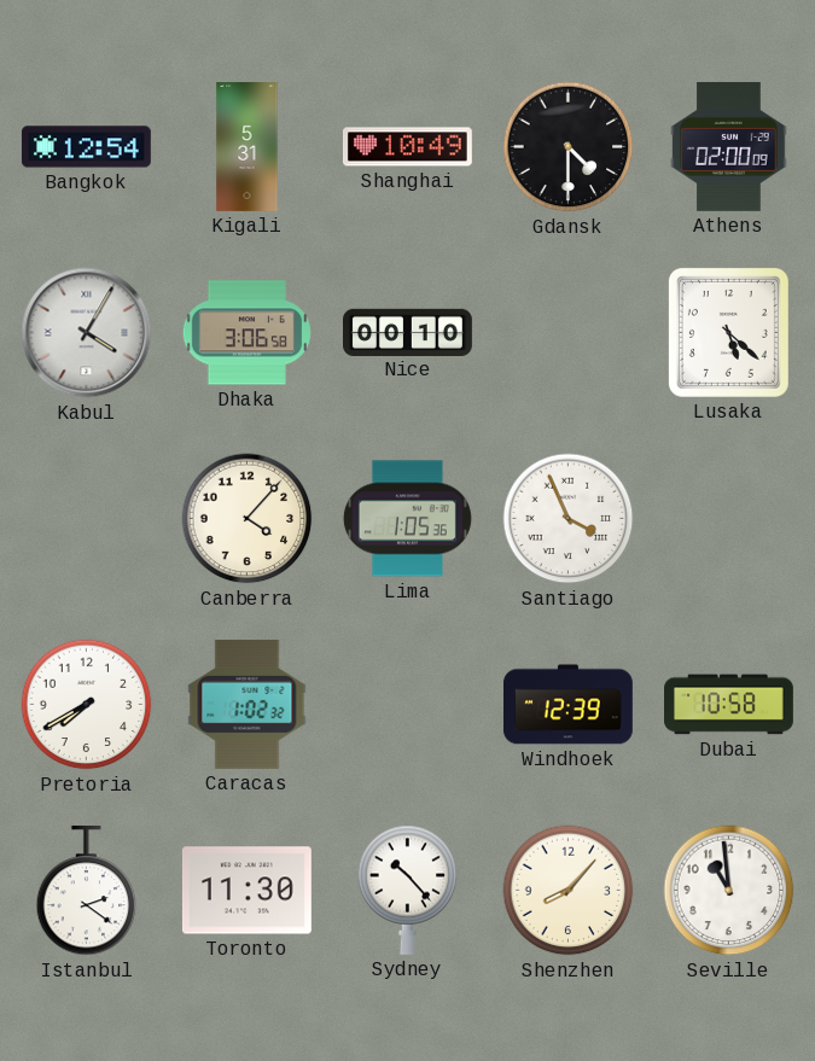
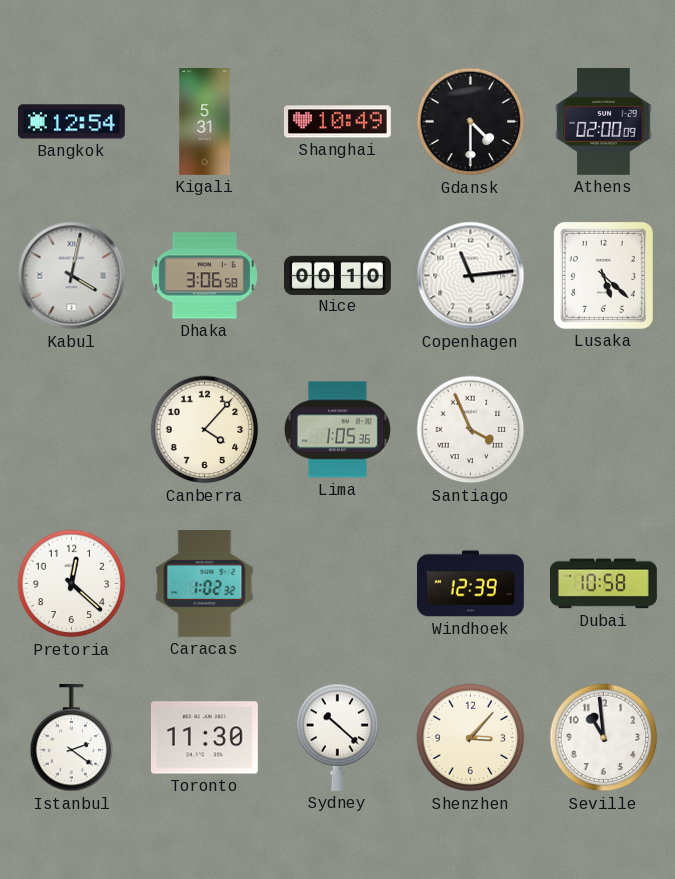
Kabul: 4:05 -> 4:02 (72, 276)
Copenhagen: none -> 11:14 (471, 276)
Pretoria: 7:40 -> 12:22 (72, 584)
Sydney: 10:23 -> 10:22 (338, 737)
Shenzhen: 8:07 -> 3:07 (471, 738)
